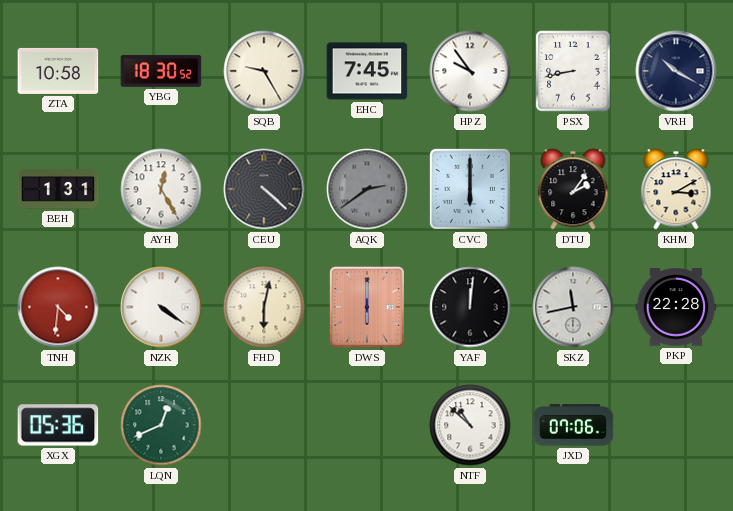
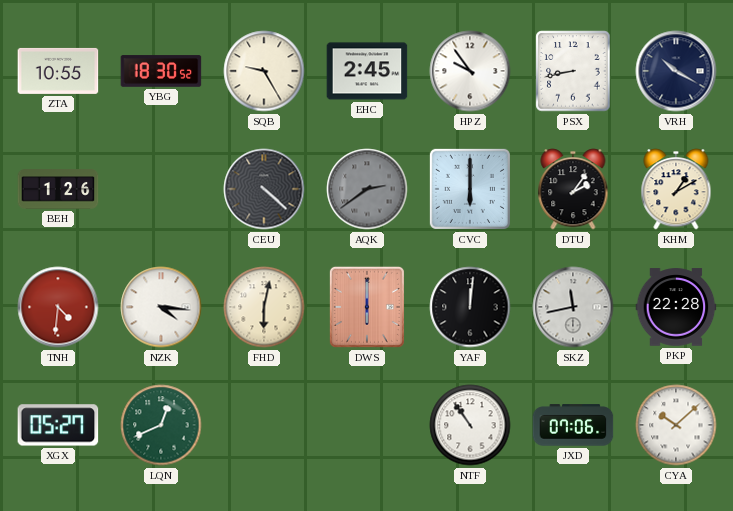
ZTA: 10:58 -> 10:55 (58, 71)
EHC: 7:45 -> 2:45 (367, 71)
BEH: 1:31 -> 1:26 (58, 189)
AYH: 12:25 -> none (161, 189)
KHM: 3:10 -> 1:10 (676, 189)
NZK: 4:21 -> 4:16 (161, 307)
XGX: 05:36 -> 05:27 (58, 425)
NTF: 10:52 -> 10:54 (470, 425)
CYA: none -> 10:08 (676, 425)
